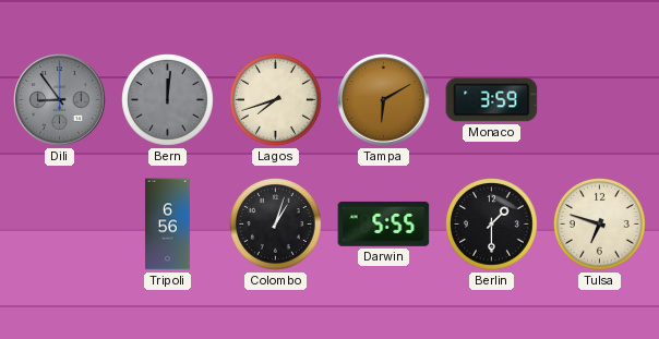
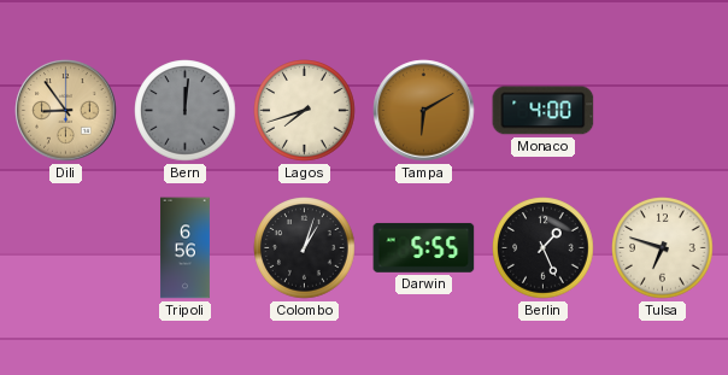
Dili dial: grey -> champagne (66, 111)
Monaco: 3:59 -> 4:00 (544, 111)
Berlin: 1:30 -> 1:26 (544, 248)
